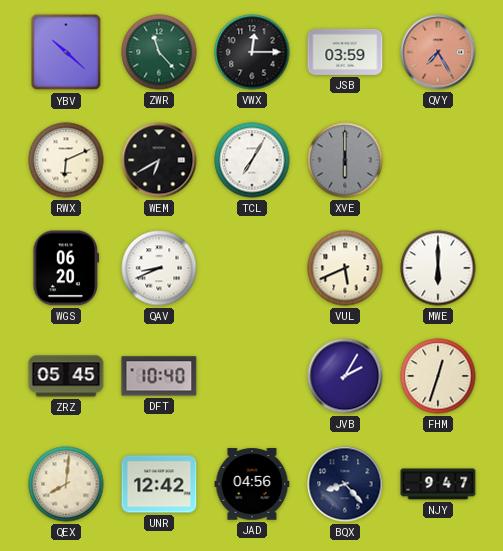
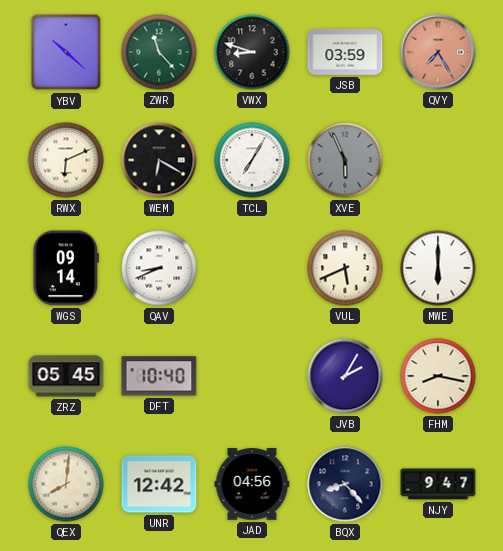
VWX: 12:15 -> 8:48 (252, 52)
WEM: 6:40 -> 6:20 (159, 160)
XVE: 6:00 -> 5:56 (345, 160)
WGS: 06:20 -> 09:14 (65, 268)
FHM: 12:33 -> 8:17 (438, 376)
